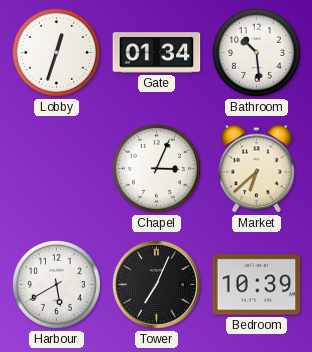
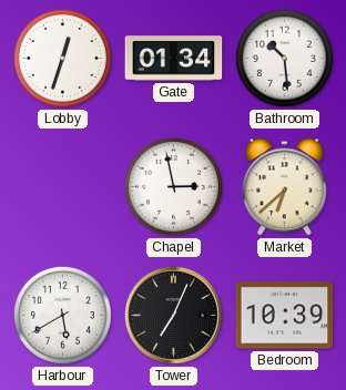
Chapel: 3:04 -> 2:58 (173, 186)
